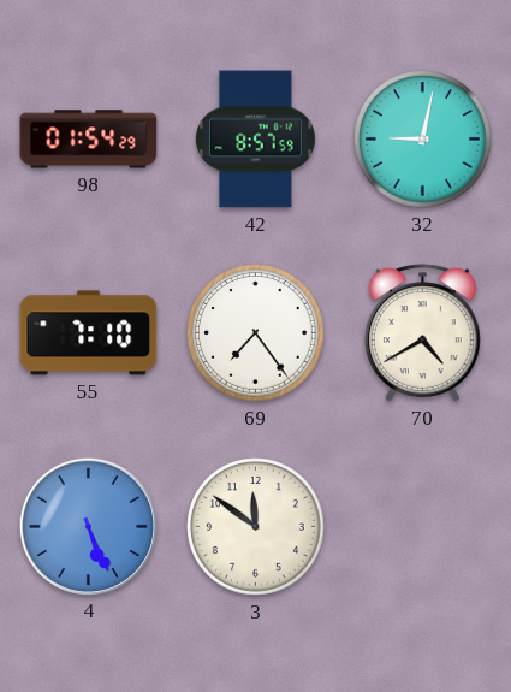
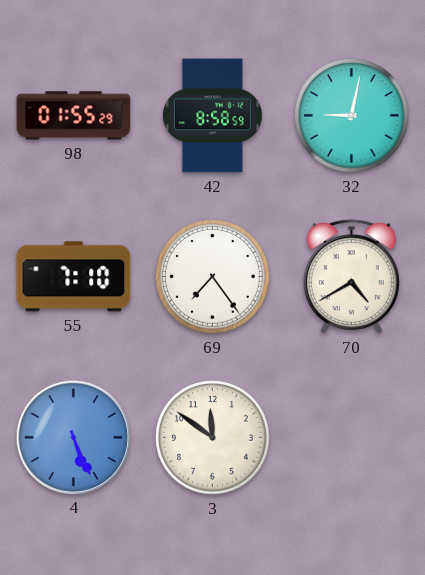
98: 01:54 -> 01:55 (74, 116)
42: 8:57 -> 8:58 (212, 116)
